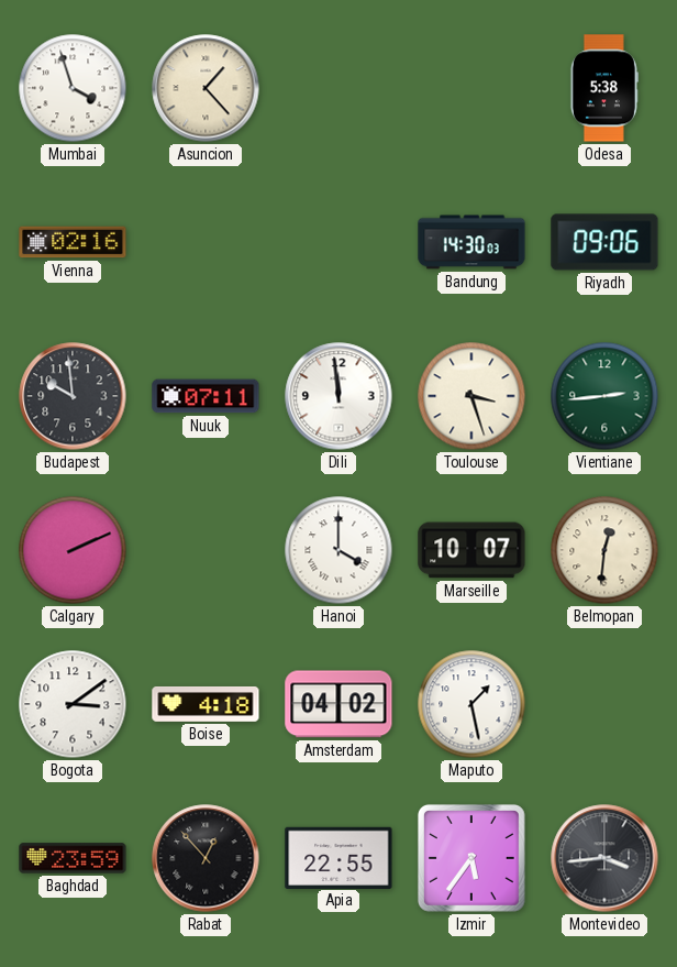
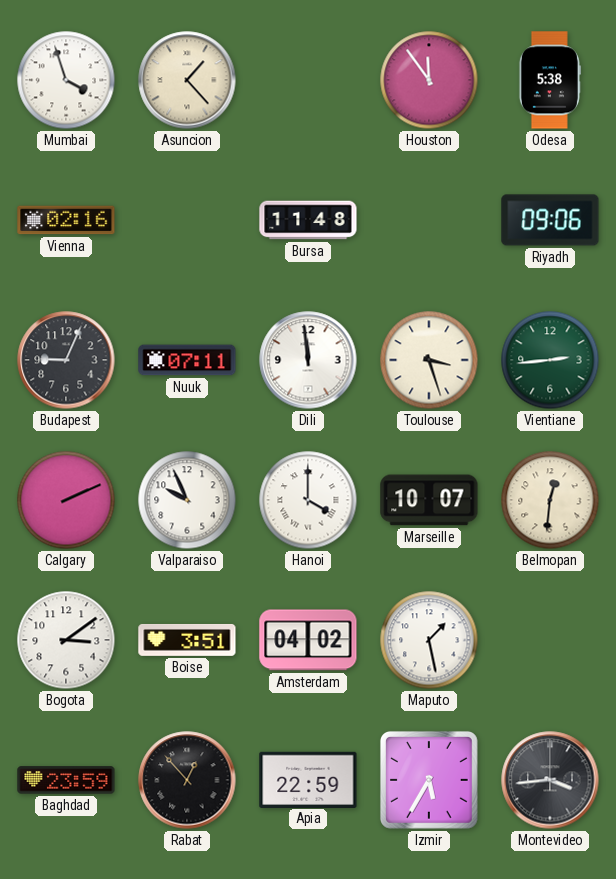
Houston: none -> 11:54 (429, 80)
Bursa: none -> 11:48 (308, 220)
Bandung: 14:30 -> none (471, 242)
Budapest: 9:59 -> 9:04 (66, 360)
Valparaiso: none -> 9:56 (187, 500)
Boise: 4:18 -> 3:51 (187, 640)
Apia: 22:55 -> 22:59 (308, 779)
Izmir: 5:36 -> 5:35 (429, 780)
